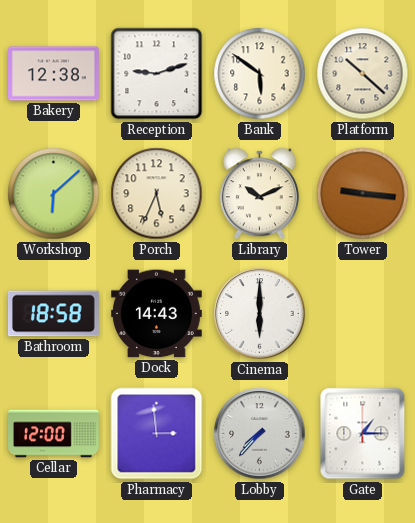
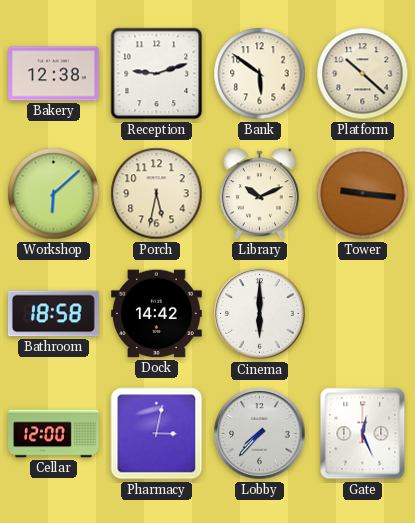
Porch: 5:34 -> 5:32 (157, 194)
Dock: 14:43 -> 14:42 (157, 314)
Pharmacy: 2:59 -> 3:02 (157, 434)
Gate: 1:15 -> 12:26 (363, 434)
